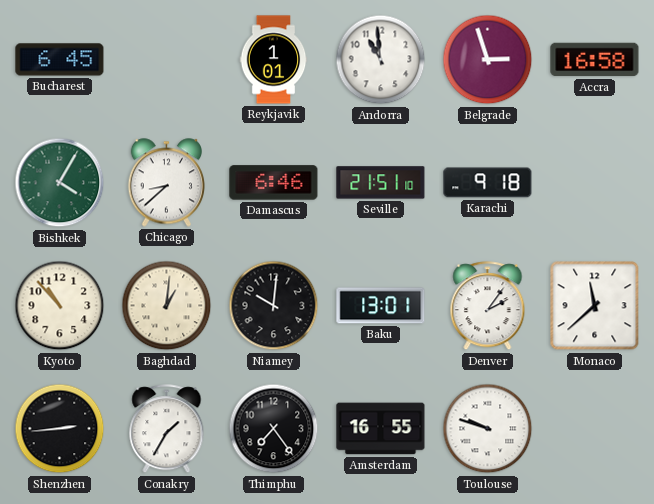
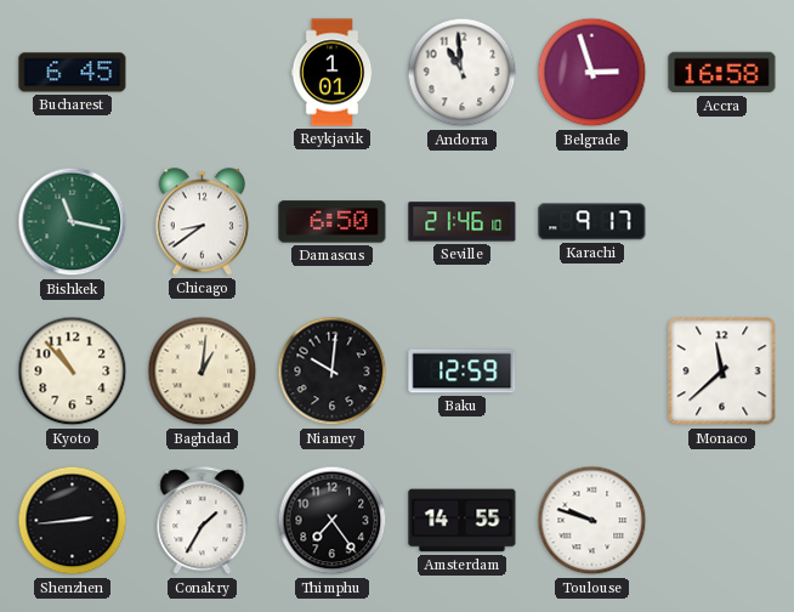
Bishkek: 4:05 -> 11:17 (73, 222)
Chicago: 8:38 -> 8:39 (203, 222)
Damascus: 6:46 -> 6:50 (333, 222)
Seville: 21:51 -> 21:46 (463, 222)
Karachi: 9:18 -> 9:17 (592, 222)
Baku: 13:01 -> 12:59 (463, 372)
Denver: 2:06 -> none (488, 306)
Amsterdam: 16:55 -> 14:55 (463, 521)
